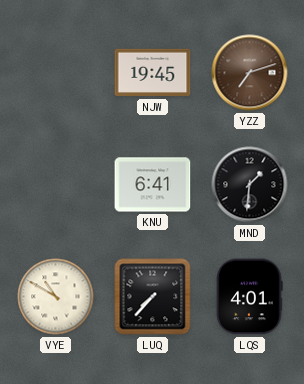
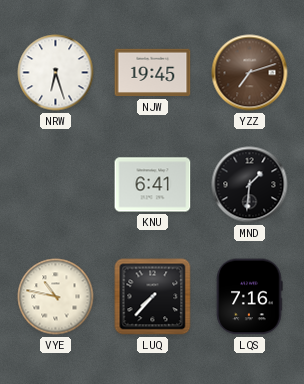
NRW: none -> 6:27 (56, 73)
VYE: 10:50 -> 10:47 (56, 297)
LQS: 4:01 -> 7:16 (249, 297)
